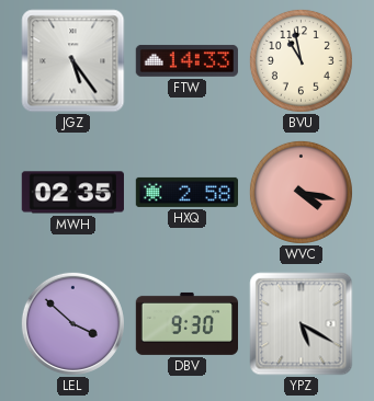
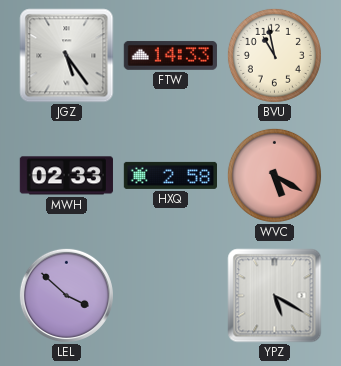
MWH: 02:35 -> 02:33 (66, 176)
WVC: 4:17 -> 5:20 (274, 175)
DBV: 9:30 -> none (186, 323)
